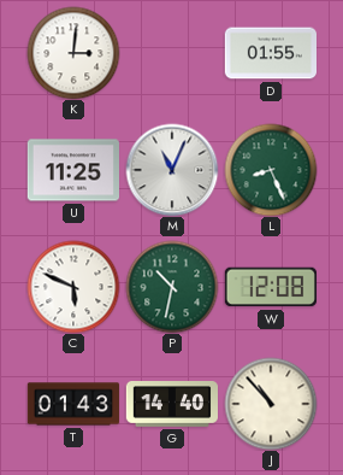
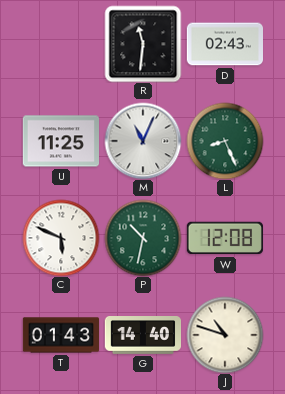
K: 3:01 -> none (73, 53)
R: none -> 11:31 (143, 44)
D: 01:55 -> 02:43 (224, 44)
J: 10:53 -> 10:48 (225, 335)
